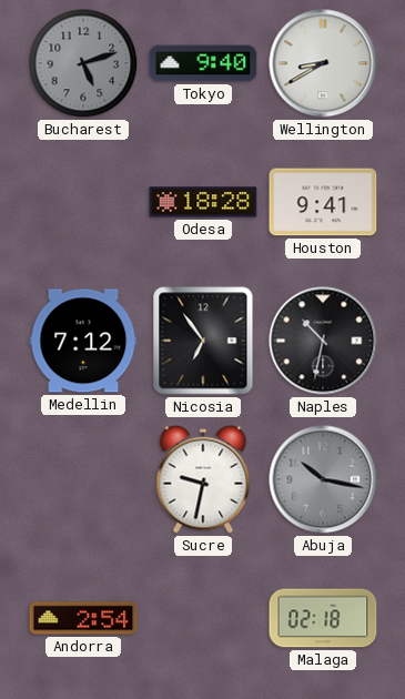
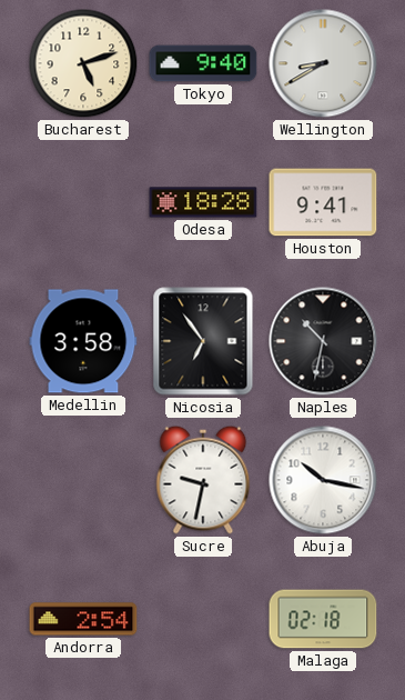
Bucharest dial: grey -> cream (83, 63)
Medellin: 7:12 -> 3:58 (83, 341)
Abuja dial: grey -> white (323, 480)
